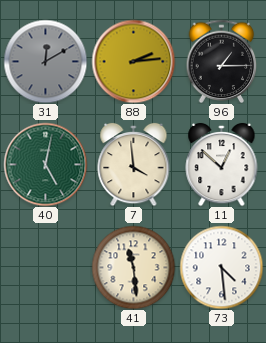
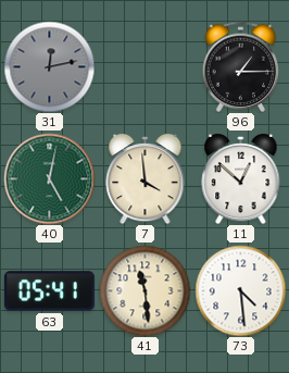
31: 12:10 -> 12:13 (49, 66)
88: 2:14 -> none (133, 61)
63: none -> 05:41 (49, 291)
